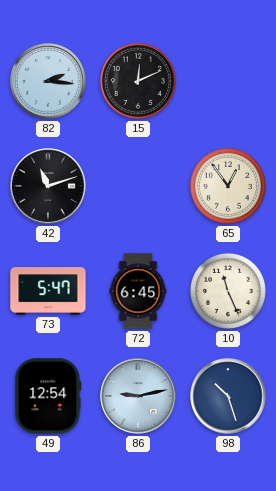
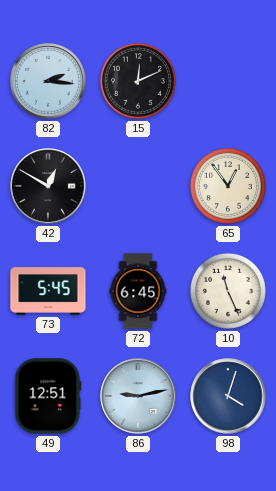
42: 11:12 -> 12:50 (48, 186)
73: 5:47 -> 5:45 (48, 291)
49: 12:54 -> 12:51 (48, 396)
98: 10:27 -> 4:03 (228, 396)
